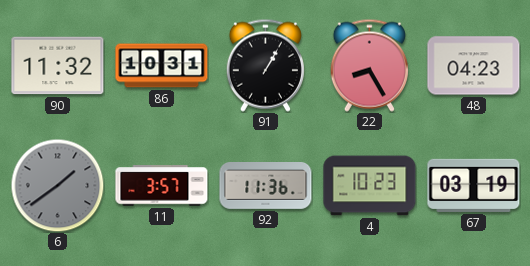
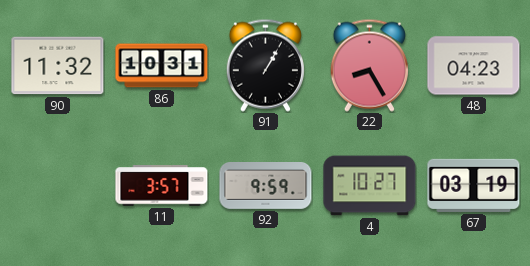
6: 1:39 -> none (57, 185)
92: 11:36 -> 9:59 (266, 186)
4: 10:23 -> 10:27 (370, 186)
